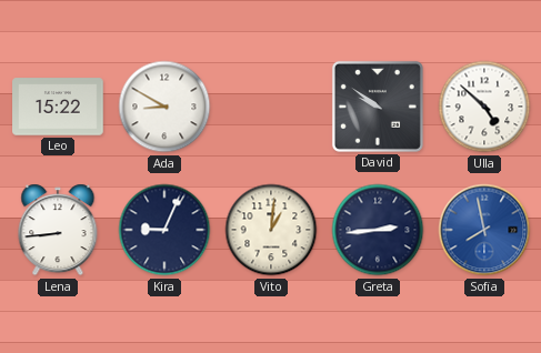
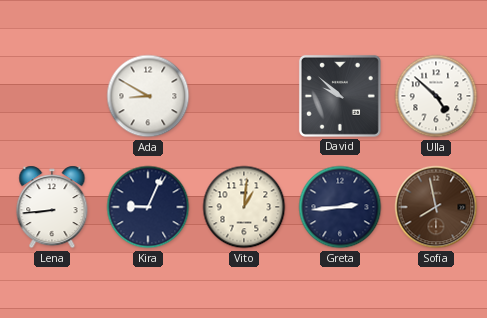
Leo: 15:22 -> none (58, 107)
David: 9:51 -> 9:52 (340, 96)
Sofia dial: blue -> brown (436, 207)
